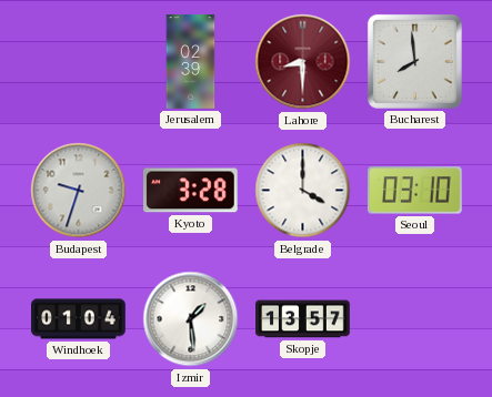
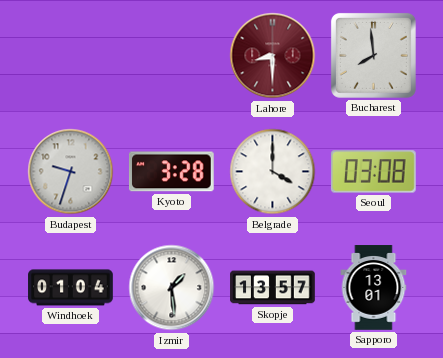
Jerusalem: 02:39 -> none (191, 62)
Seoul: 03:10 -> 03:08 (373, 172)
Sapporo: none -> 13:01 (374, 288)
